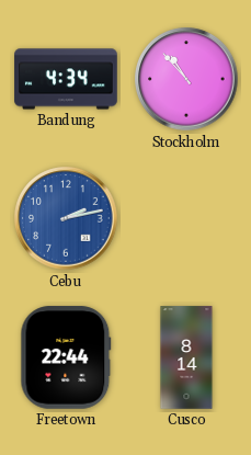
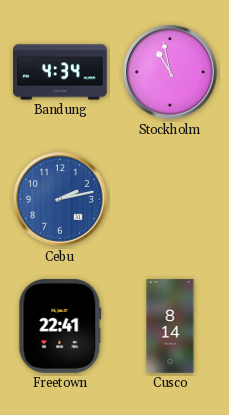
Stockholm: 10:53 -> 10:58 (170, 72)
Freetown: 22:44 -> 22:41 (60, 326)
